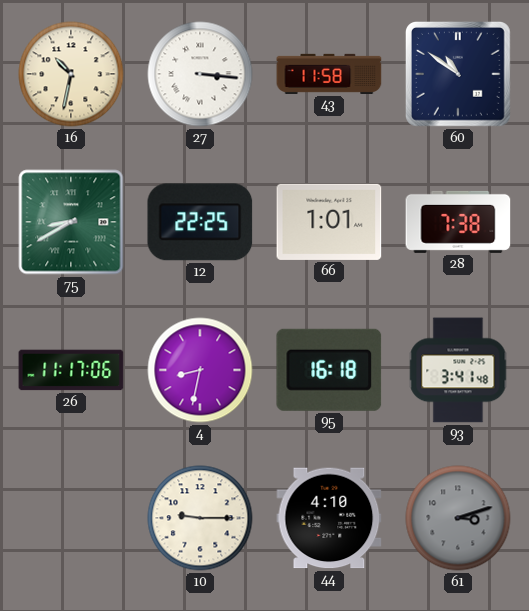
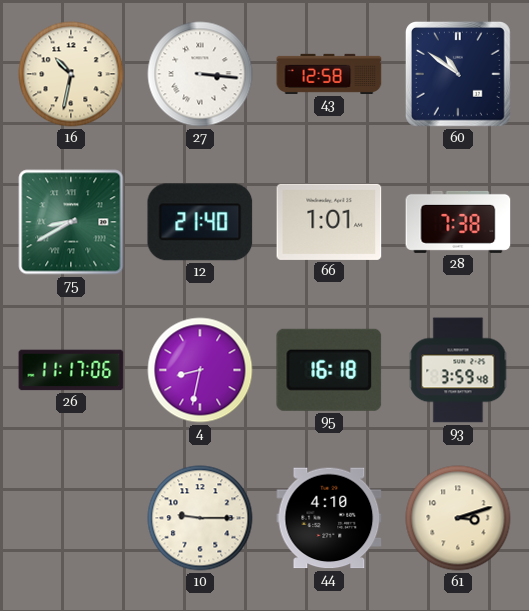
43: 11:58 -> 12:58 (329, 74)
12: 22:25 -> 21:40 (200, 222)
93: 3:41 -> 3:59 (458, 370)
61 dial: grey -> cream (458, 518)
